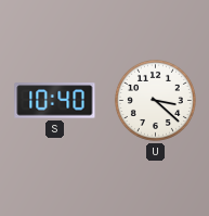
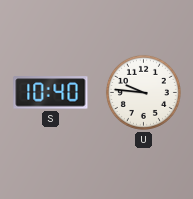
U: 3:22 -> 9:46 (143, 92)
